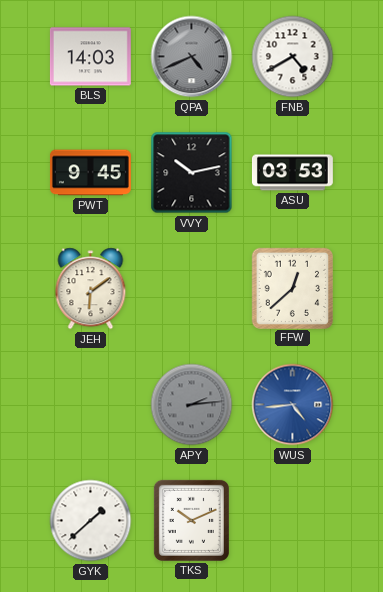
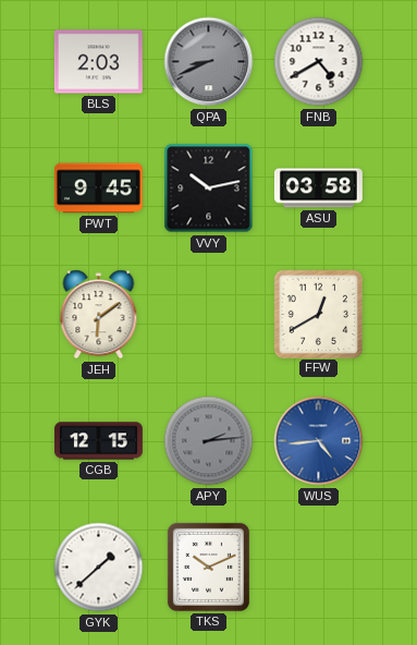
BLS: 14:03 -> 2:03 (98, 62)
QPA: 4:41 -> 8:41 (209, 62)
ASU: 03:53 -> 03:58 (318, 188)
FFW: 12:38 -> 12:40 (318, 314)
CGB: none -> 12:15 (99, 441)
